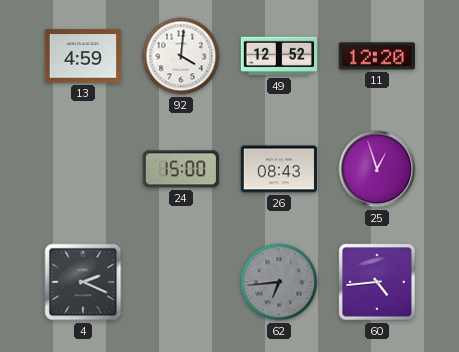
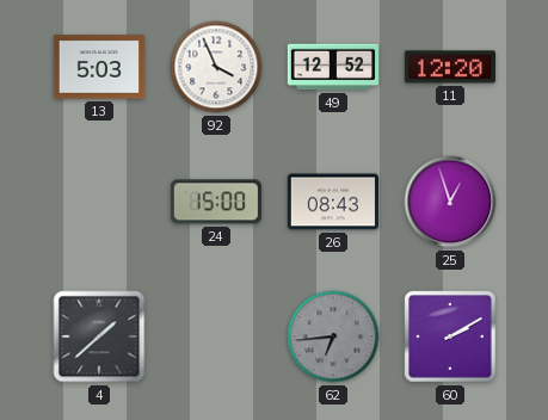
13: 4:59 -> 5:03 (98, 67)
92: 4:01 -> 3:56 (216, 67)
4: 2:19 -> 1:38 (99, 336)
60: 4:44 -> 2:10 (450, 336)
